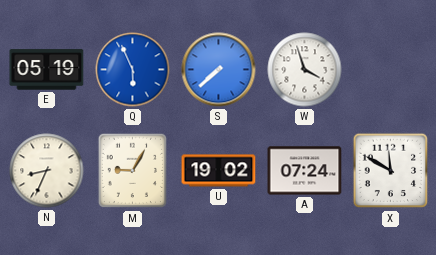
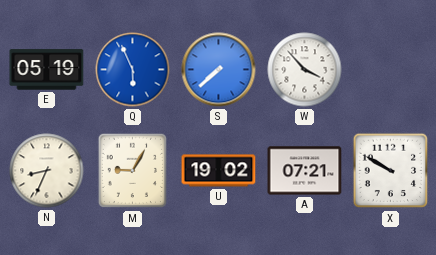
W: 3:57 -> 3:53 (305, 70)
A: 07:24 -> 07:21 (305, 171)
X: 11:50 -> 9:50 (391, 171)
